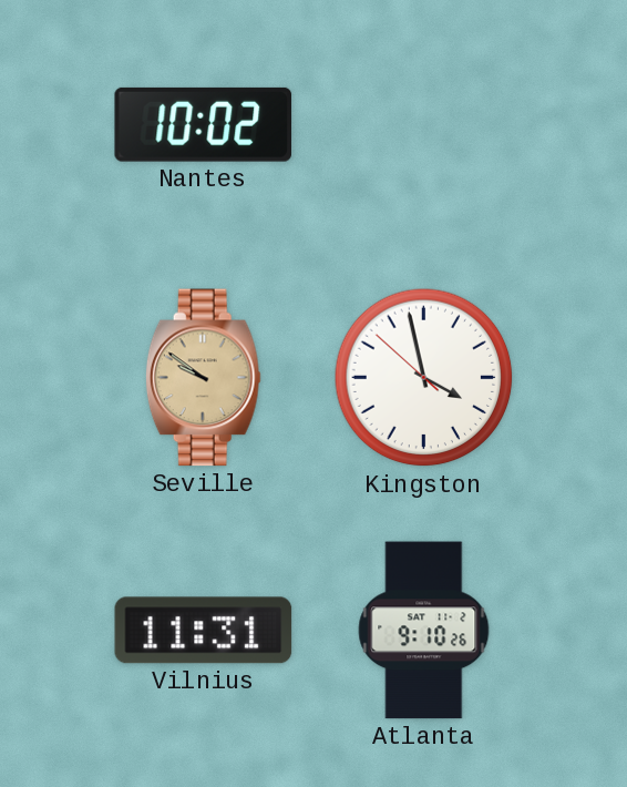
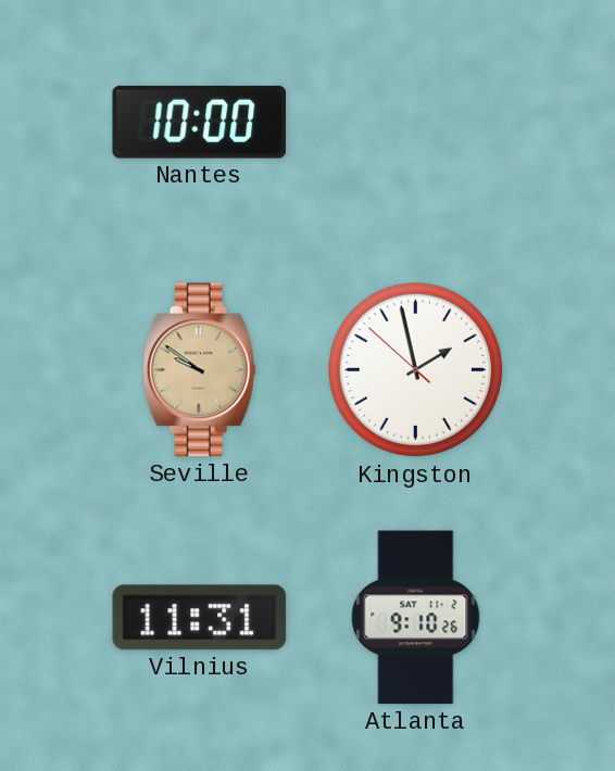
Nantes: 10:02 -> 10:00 (199, 122)
Kingston: 3:57 -> 1:57 (416, 370)
